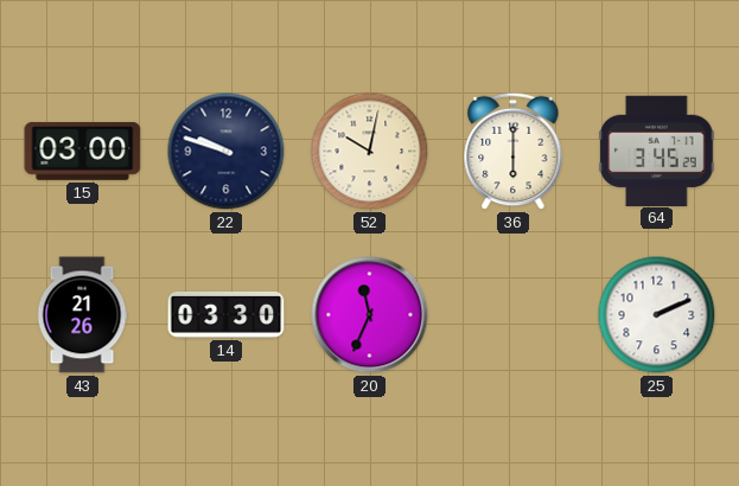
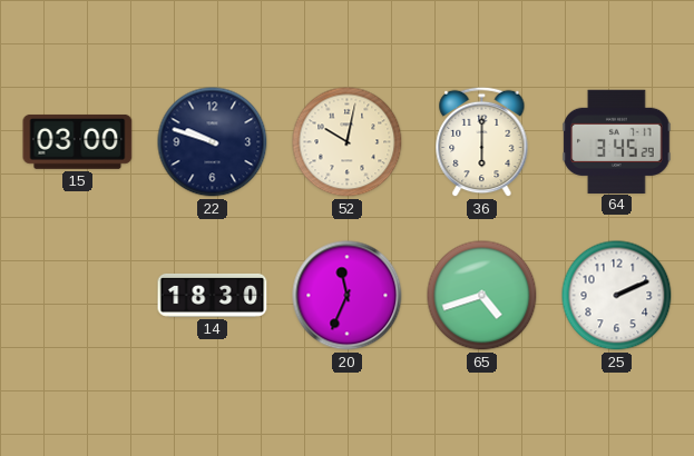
43: 21:26 -> none (82, 315)
14: 03:30 -> 18:30 (213, 295)
65: none -> 4:42 (482, 296)
